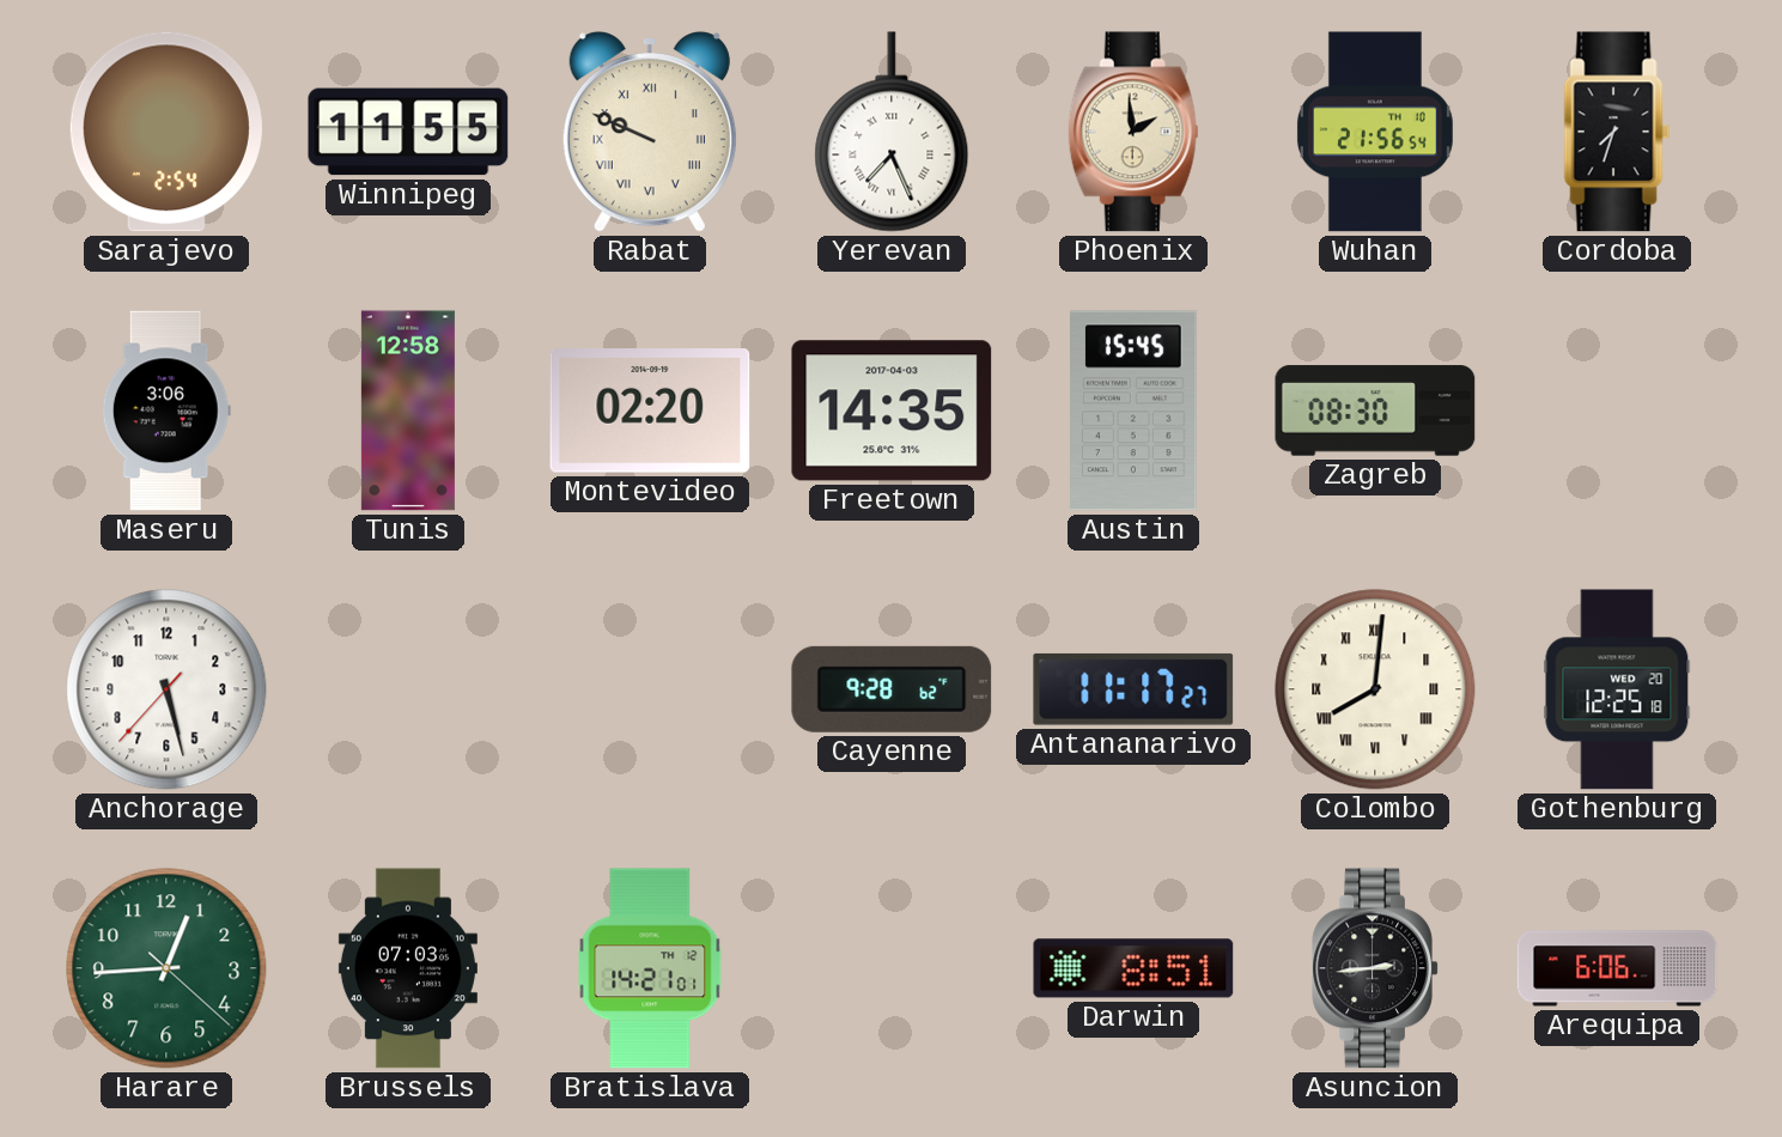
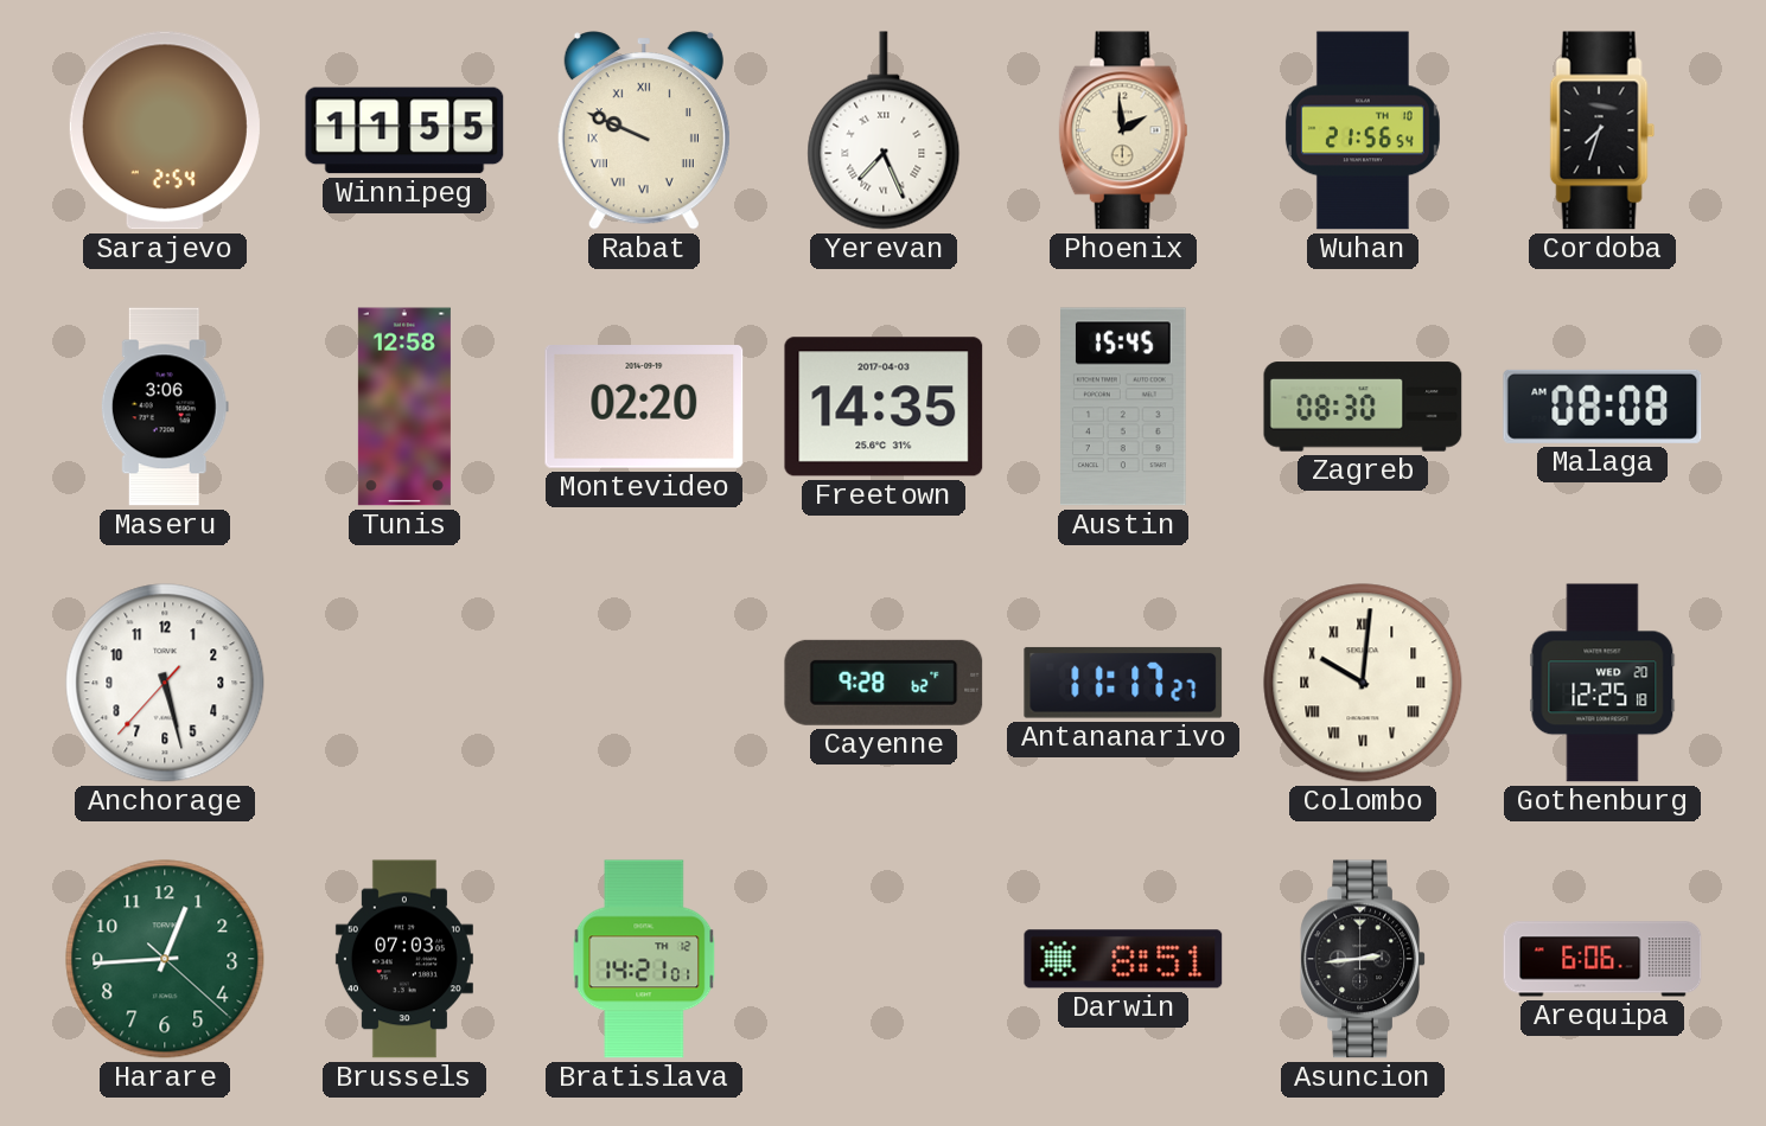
Malaga: none -> 08:08 (1602, 407)
Colombo: 8:01 -> 10:01 (1363, 683)
